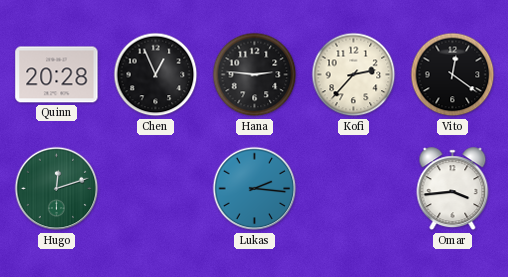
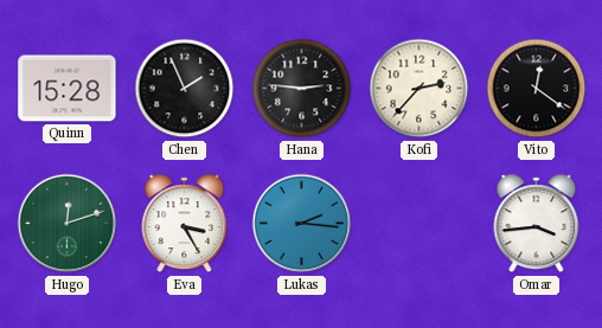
Quinn: 20:28 -> 15:28 (68, 89)
Chen: 12:56 -> 1:56 (185, 89)
Eva: none -> 3:25 (185, 224)
